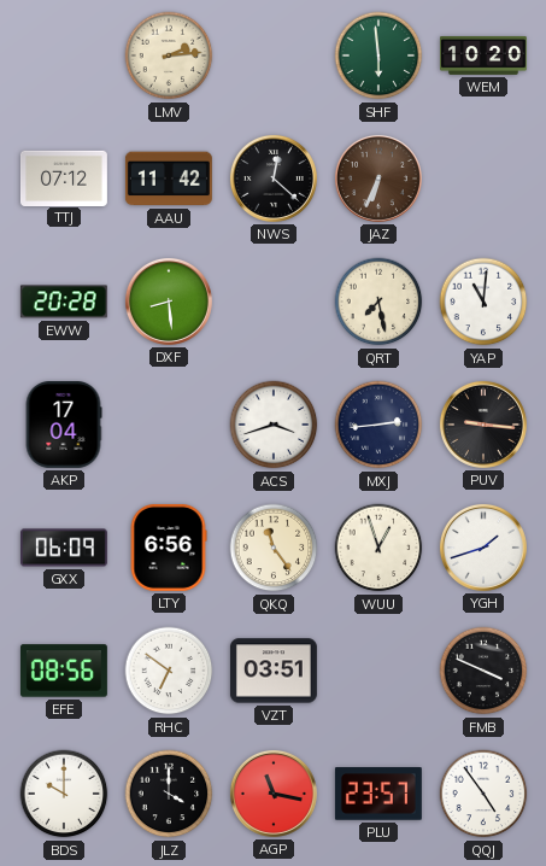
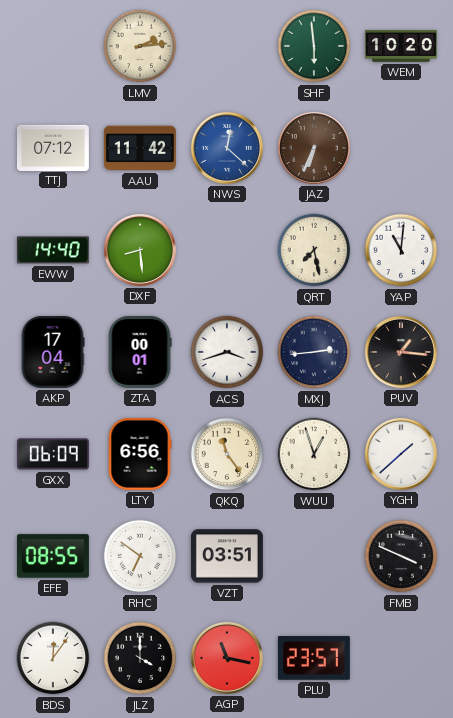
NWS dial: black -> blue (227, 148)
EWW: 20:28 -> 14:40 (53, 250)
ZTA: none -> 00:01 (140, 352)
PUV: 9:16 -> 1:16 (401, 352)
YGH: 1:42 -> 1:38 (401, 454)
EFE: 08:56 -> 08:55 (53, 556)
BDS: 10:00 -> 12:06 (53, 658)
QQJ: 4:54 -> none (483, 794)
